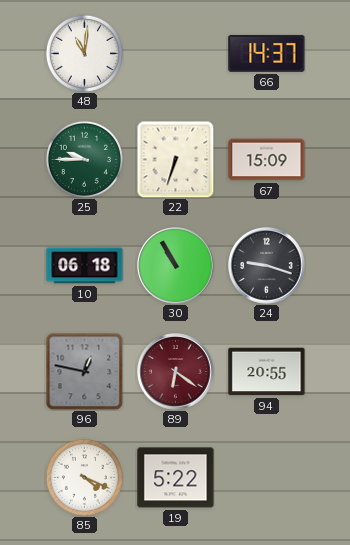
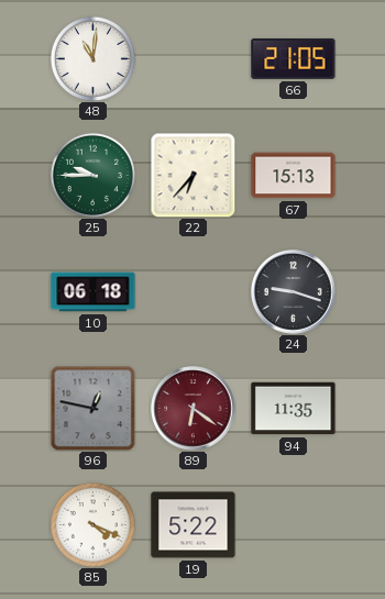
66: 14:37 -> 21:05 (294, 58)
22: 6:33 -> 6:37 (193, 175)
67: 15:09 -> 15:13 (294, 176)
30: 10:55 -> none (176, 266)
94: 20:55 -> 11:35 (294, 409)
